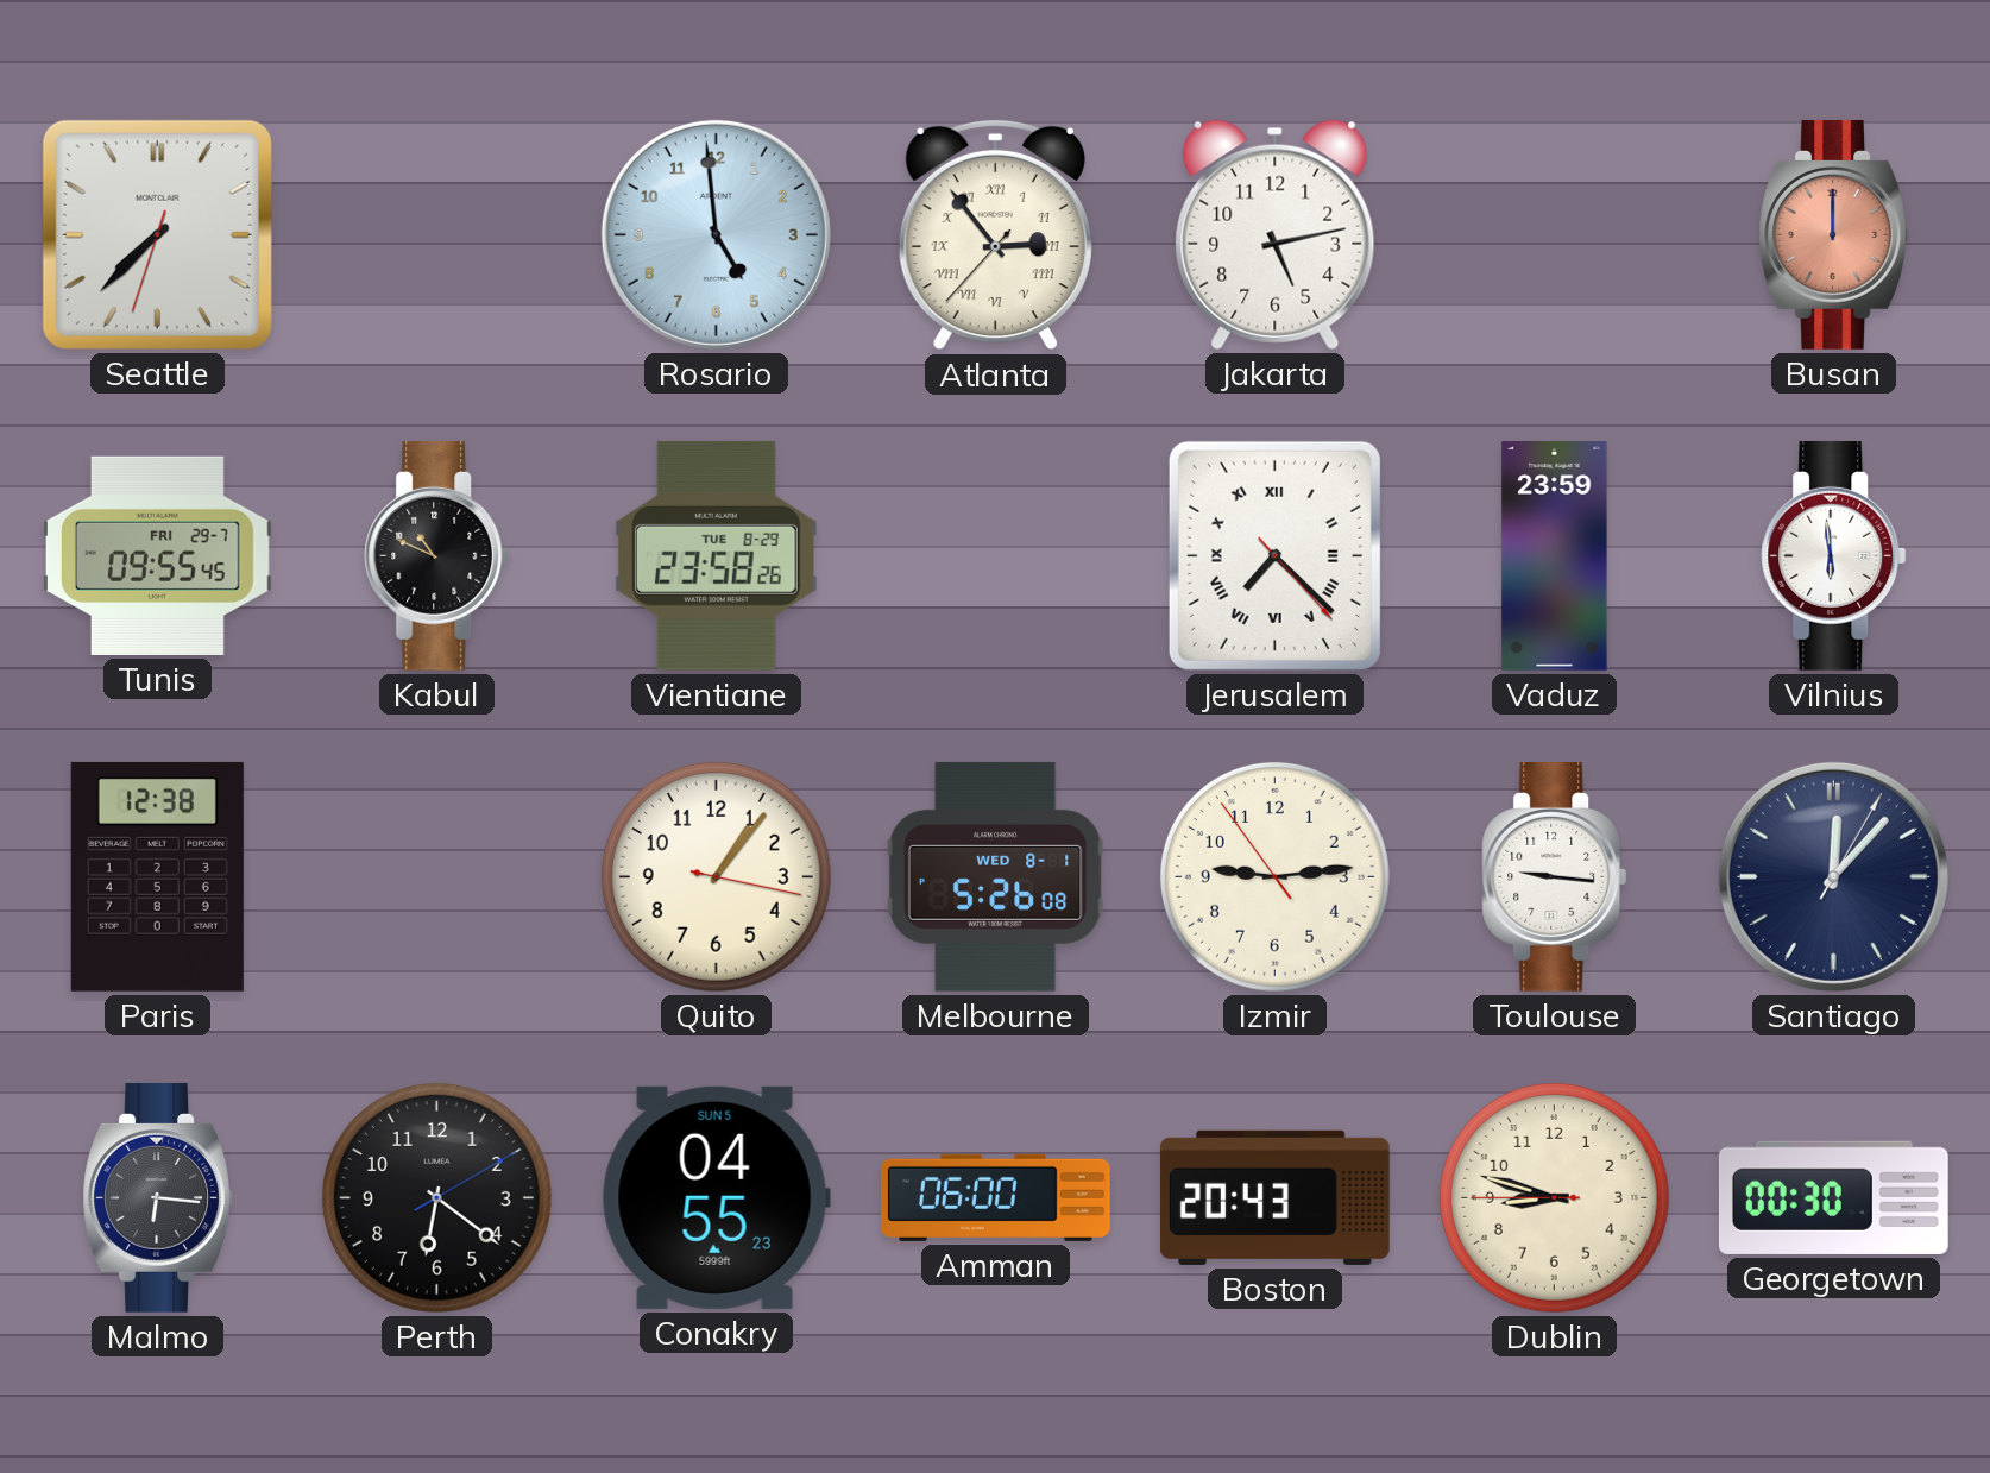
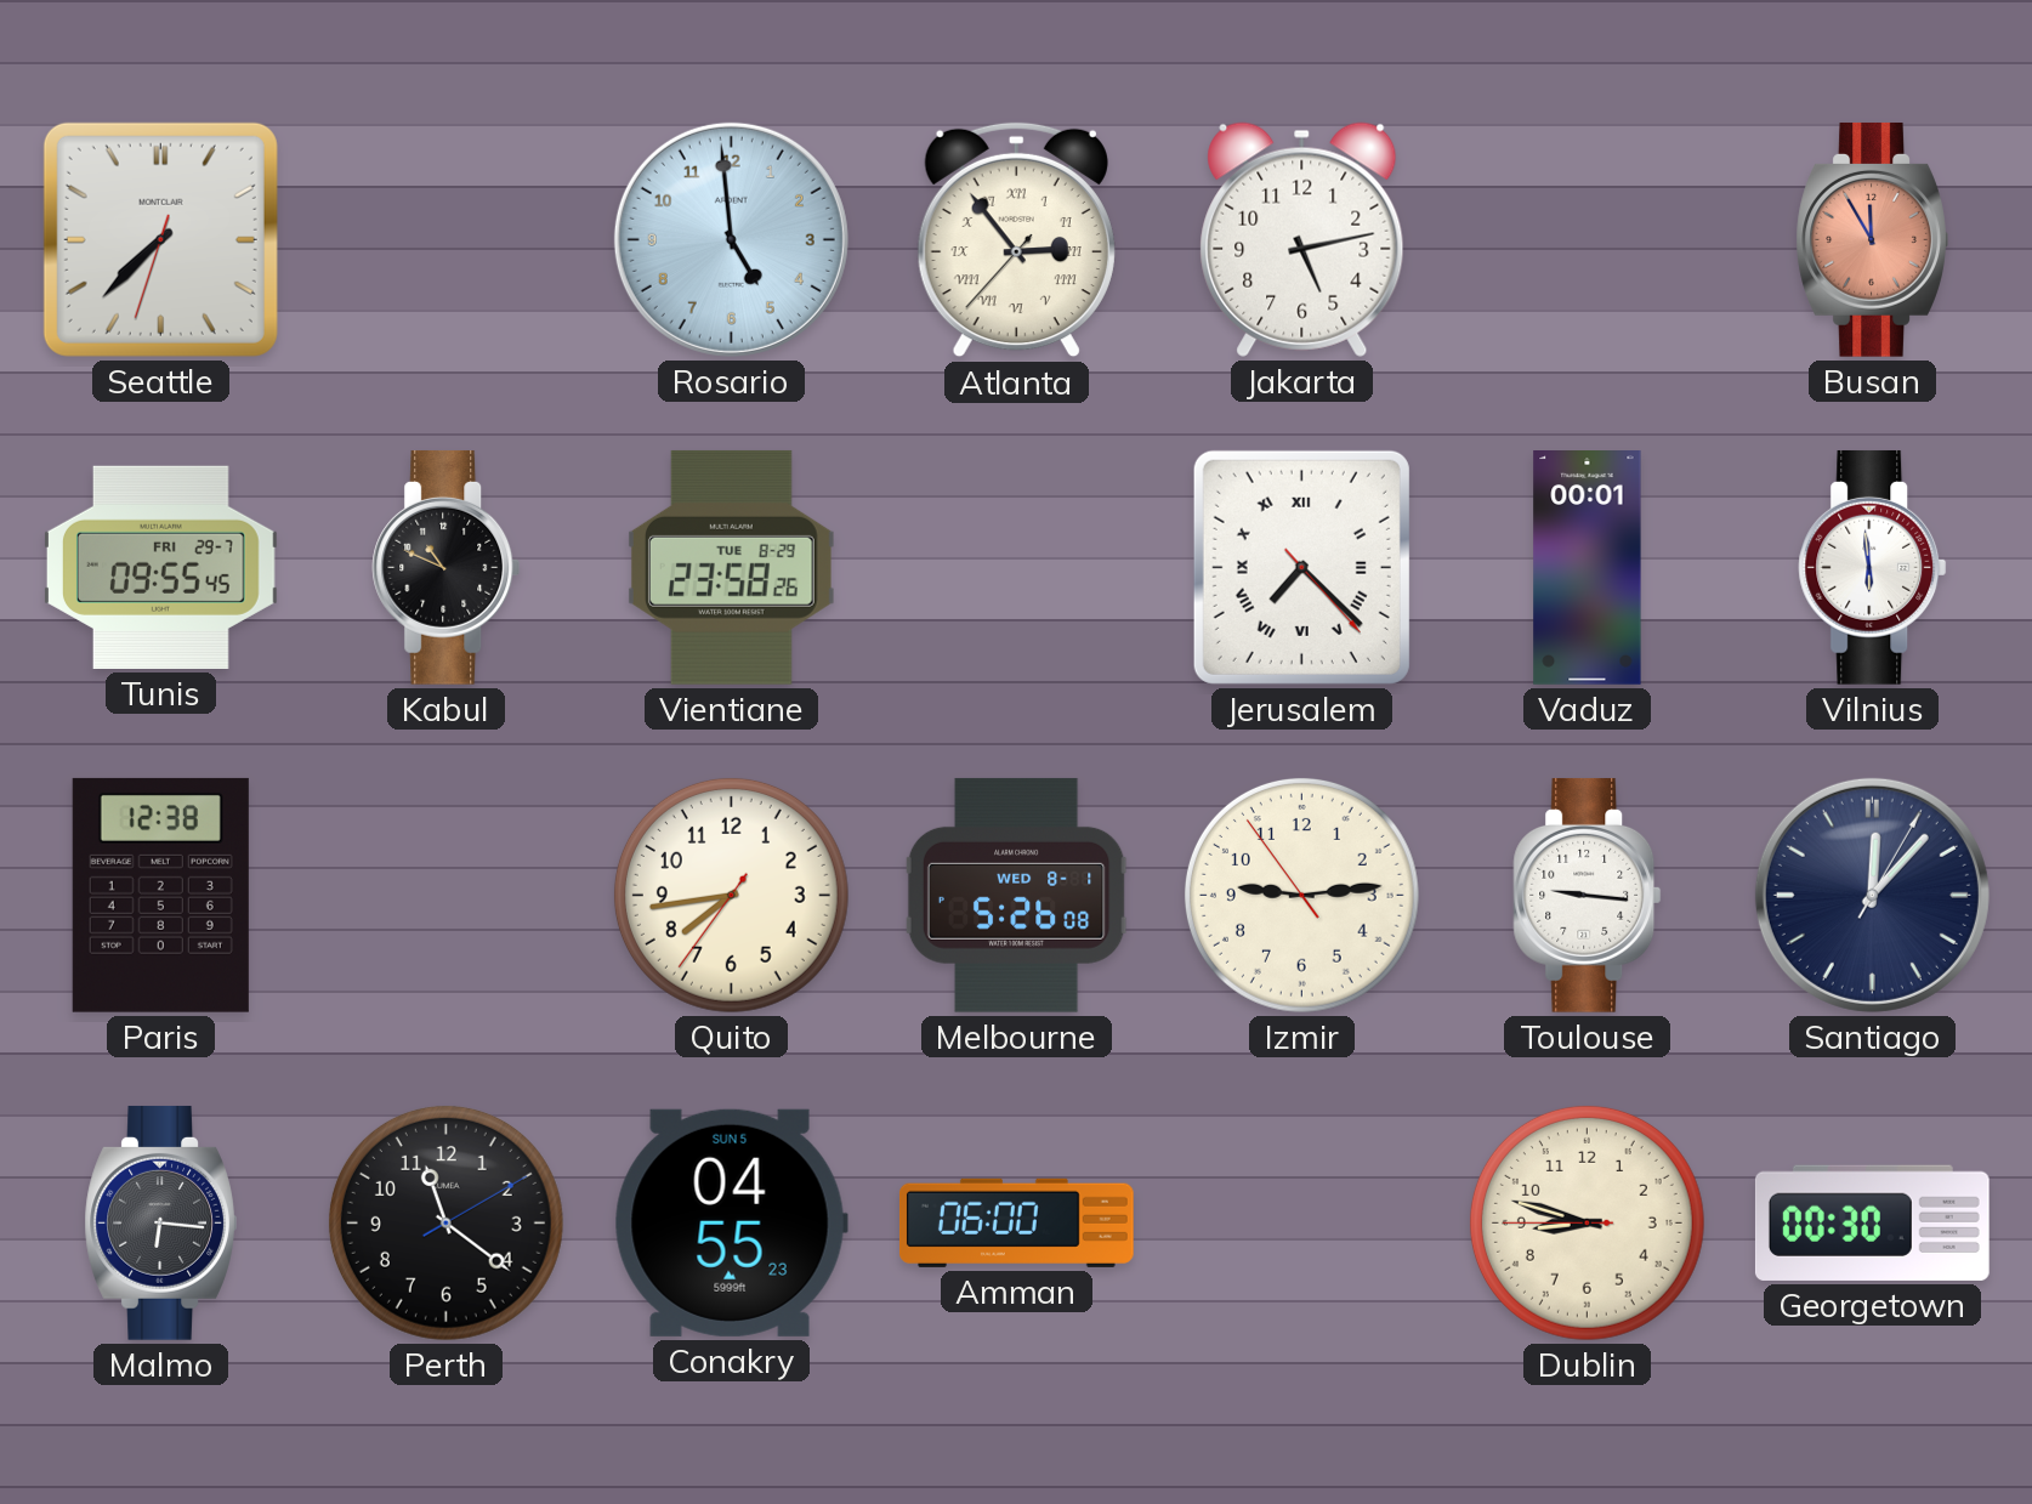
Busan: 12:00 -> 11:55 (1872, 239)
Vaduz: 23:59 -> 00:01 (1588, 568)
Quito: 1:06 -> 7:43 (731, 895)
Perth: 6:21 -> 11:21 (445, 1222)
Boston: 20:43 -> none (1276, 1197)
